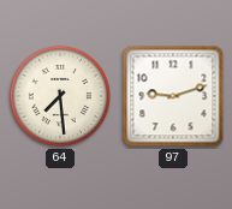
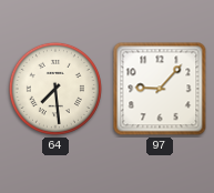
97: 9:12 -> 9:07 (160, 89)
